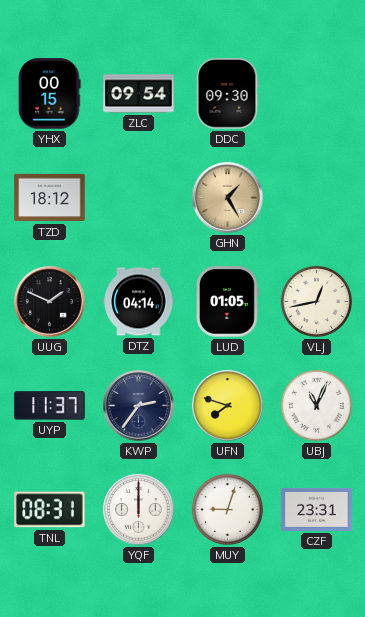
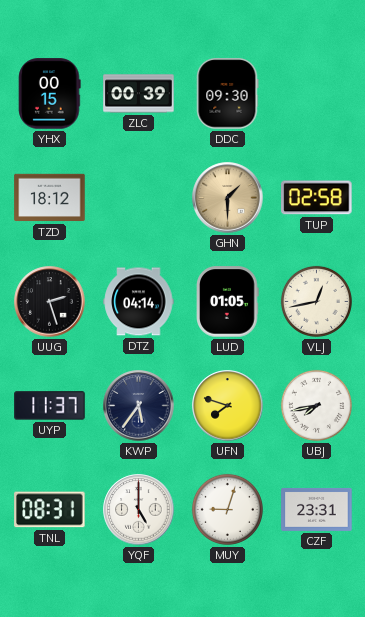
ZLC: 09:54 -> 00:39 (139, 94)
GHN: 1:25 -> 1:30 (228, 198)
TUP: none -> 02:58 (317, 198)
UUG: 1:49 -> 2:27 (50, 302)
KWP: 2:36 -> 5:36 (139, 406)
UBJ: 11:04 -> 7:43 (316, 405)
YQF: 12:00 -> 5:00 (139, 510)
